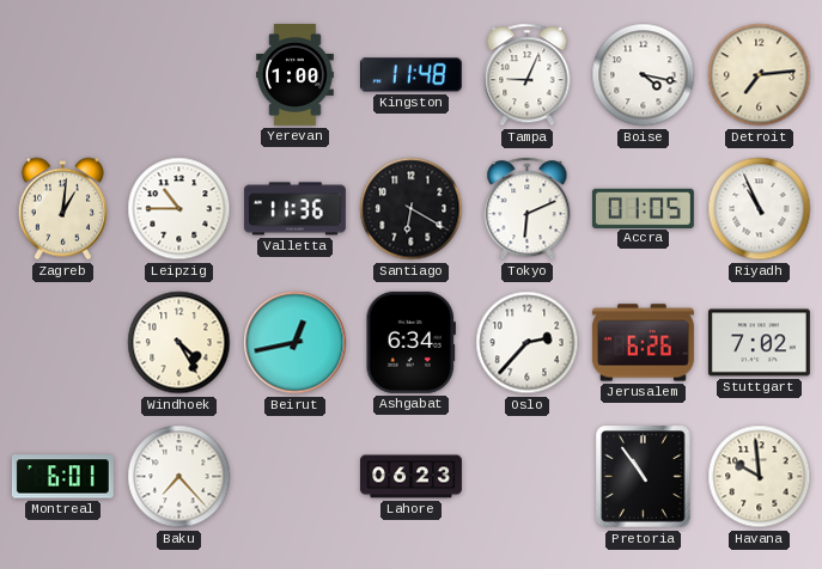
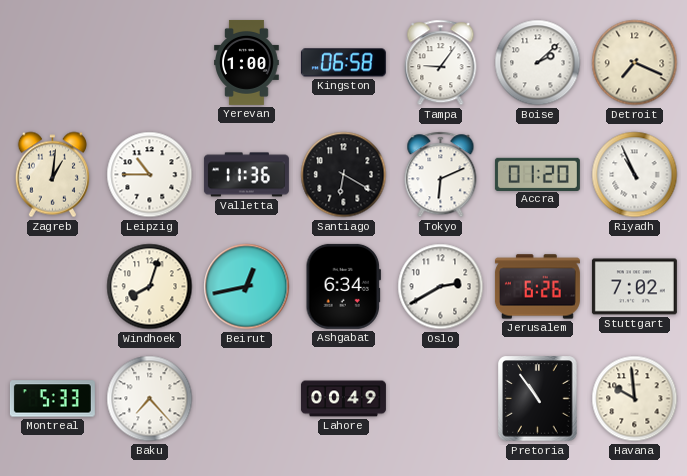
Kingston: 11:48 -> 06:58 (343, 63)
Tampa: 9:04 -> 9:06 (441, 63)
Boise: 4:17 -> 2:08 (538, 63)
Detroit: 7:14 -> 7:19 (635, 63)
Accra: 01:05 -> 01:20 (537, 174)
Windhoek: 4:25 -> 8:03 (150, 287)
Oslo: 2:37 -> 2:40 (441, 287)
Montreal: 6:01 -> 5:33 (52, 399)
Lahore: 06:23 -> 00:49 (343, 399)
